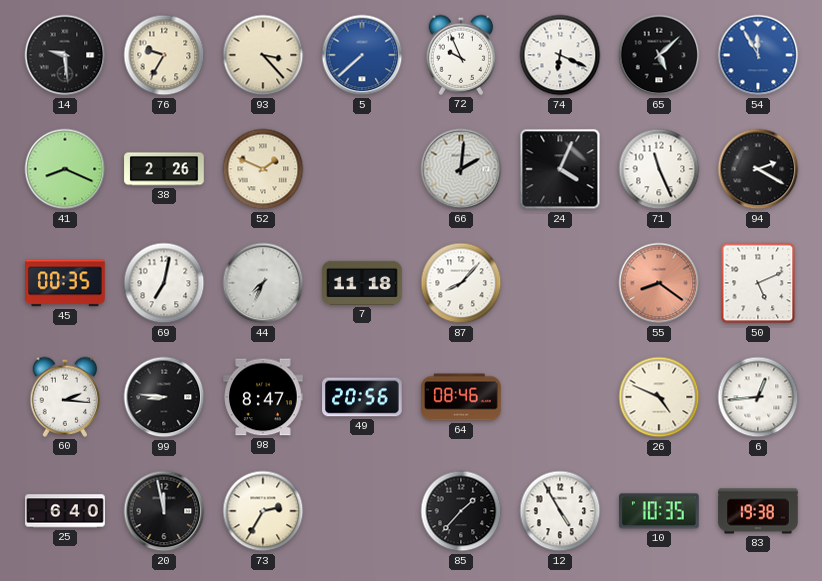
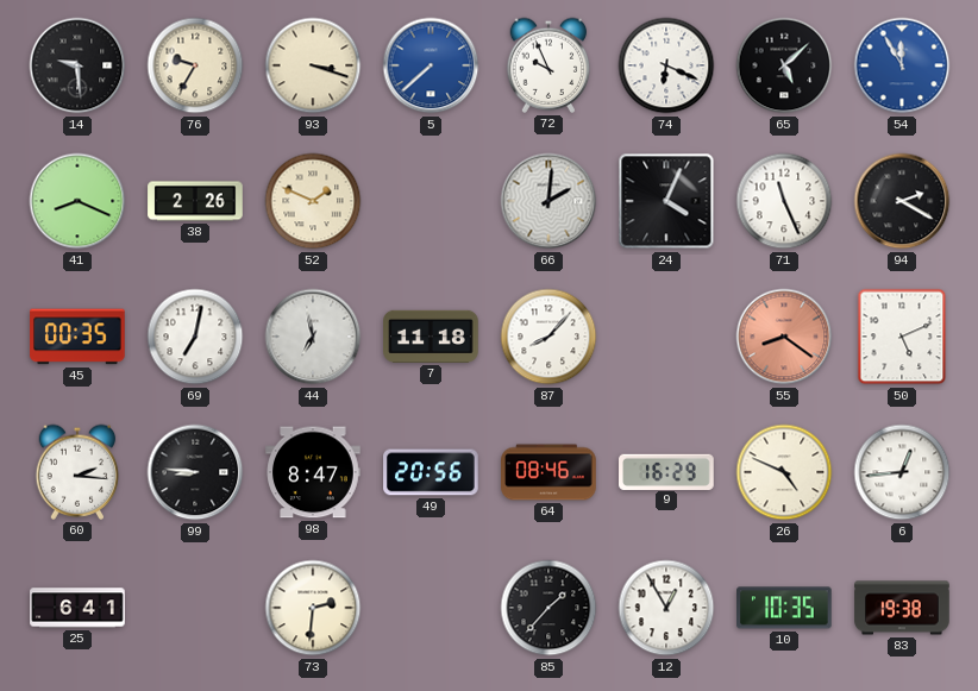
93: 3:23 -> 3:18 (313, 65)
44: 7:34 -> 6:58 (313, 337)
9: none -> 16:29 (666, 471)
25: 6:40 -> 6:41 (77, 608)
20: 11:58 -> none (164, 511)
73: 2:35 -> 2:31 (313, 608)
12: 4:55 -> 12:55 (666, 608)
